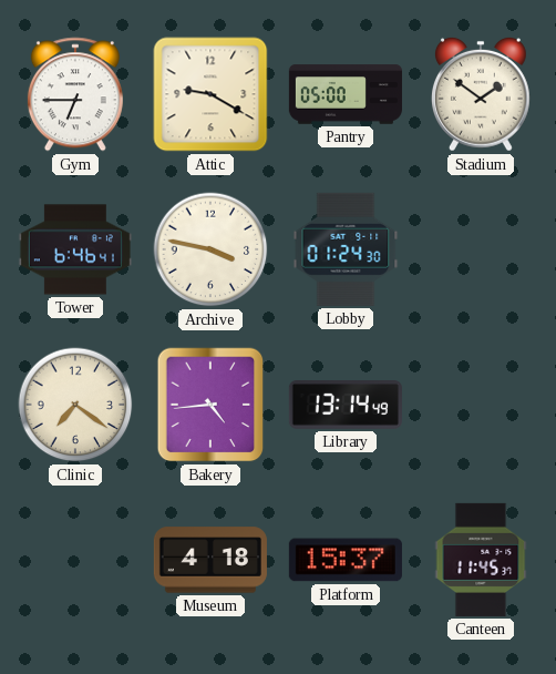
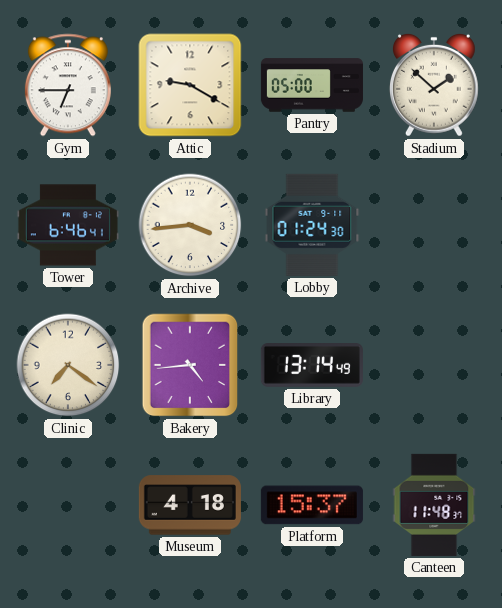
Stadium: 1:51 -> 1:52 (434, 85)
Archive: 3:47 -> 3:44 (190, 225)
Canteen: 11:45 -> 11:48 (434, 505)
